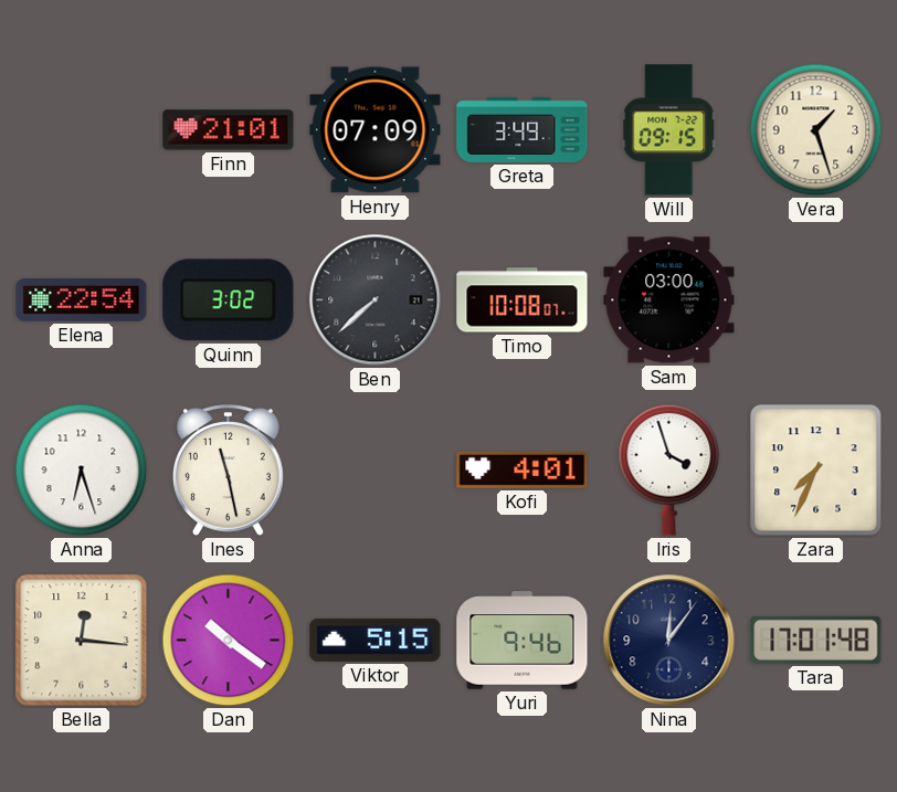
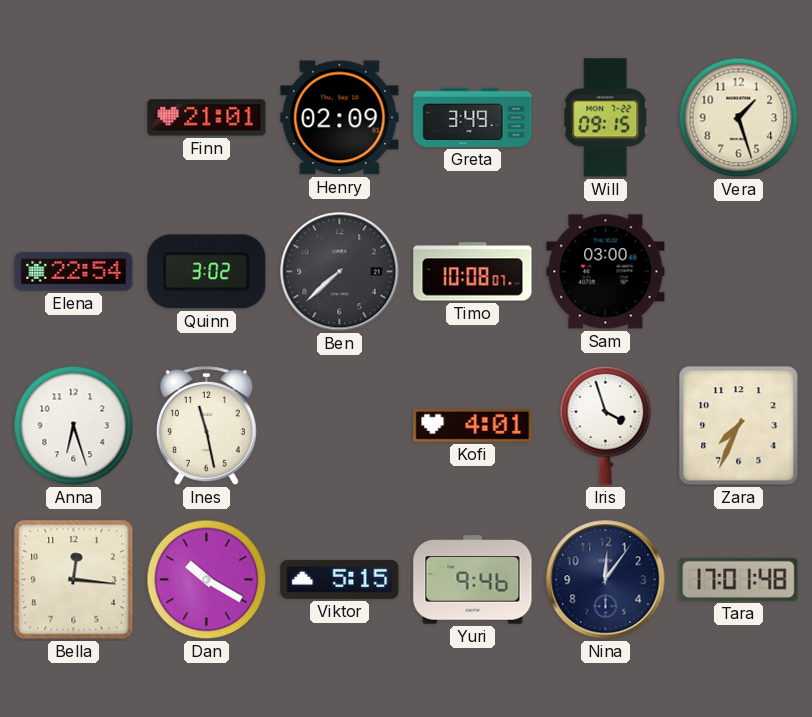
Henry: 07:09 -> 02:09 (340, 118)
Dan: 10:21 -> 10:20 (207, 580)
